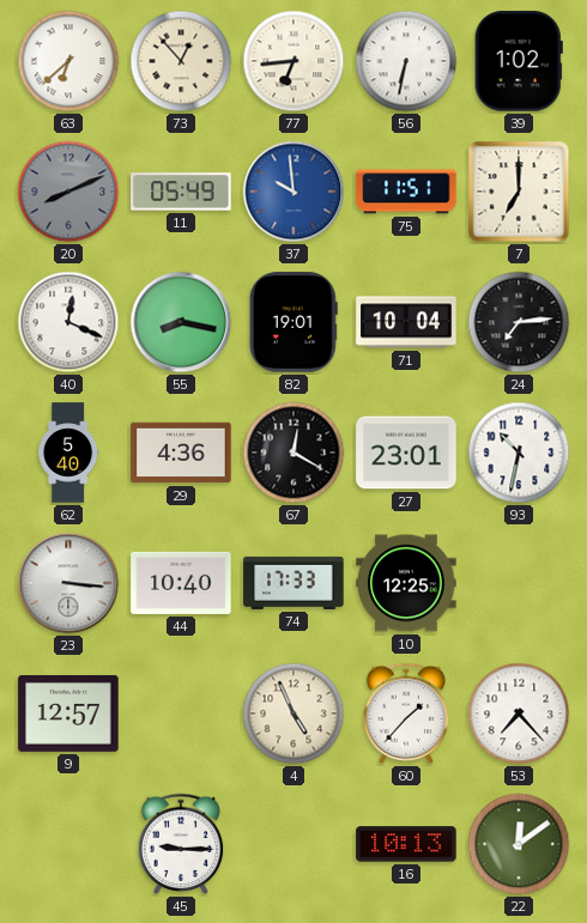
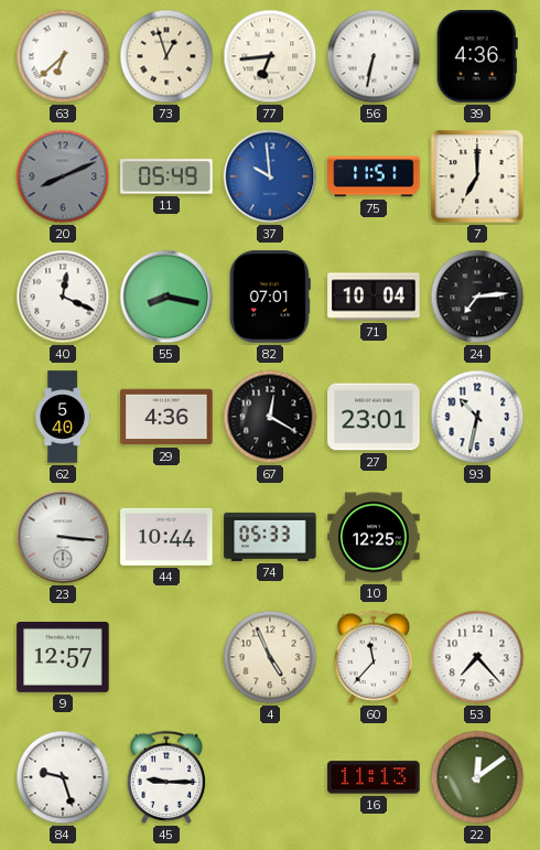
73: 12:53 -> 12:57 (166, 56)
39: 1:02 -> 4:36 (477, 56)
82: 19:01 -> 07:01 (270, 297)
44: 10:40 -> 10:44 (166, 537)
74: 17:33 -> 05:33 (270, 537)
60: 1:37 -> 11:37 (374, 657)
84: none -> 9:27 (63, 777)
16: 10:13 -> 11:13 (374, 777)
